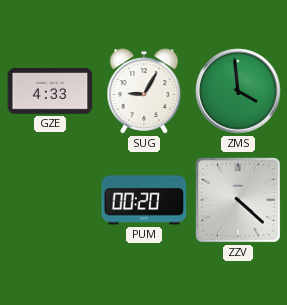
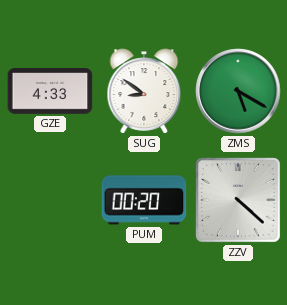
SUG: 9:05 -> 8:51 (144, 91)
ZMS: 3:59 -> 5:20 (238, 91)
